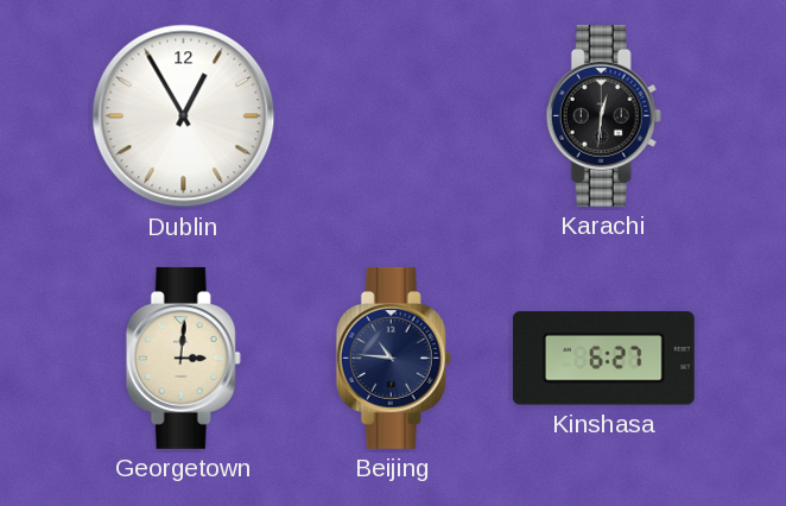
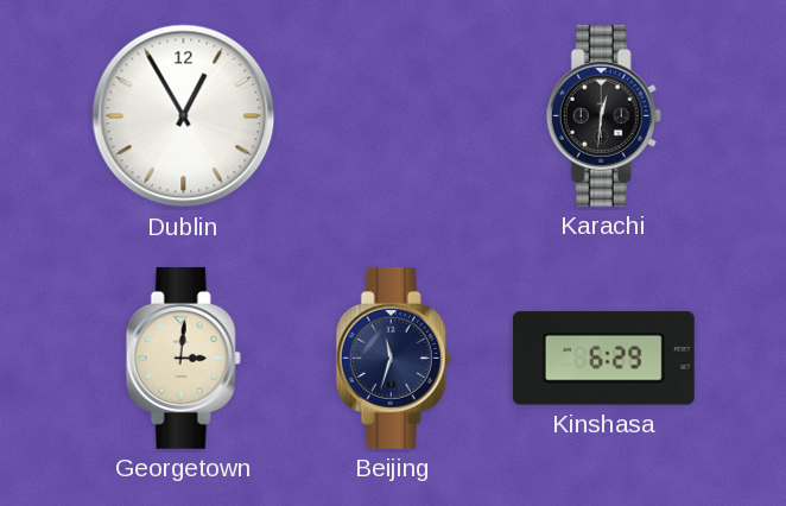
Beijing: 10:46 -> 11:33 (393, 358)
Kinshasa: 6:27 -> 6:29 (603, 359)
